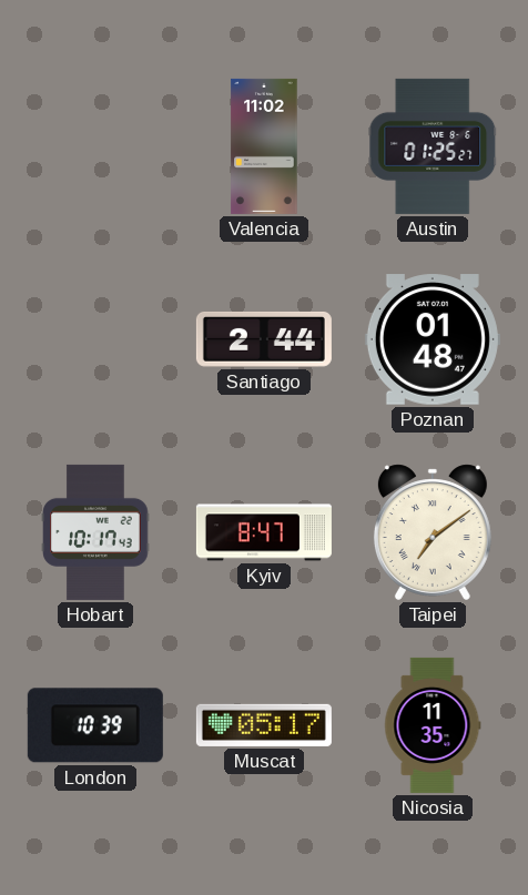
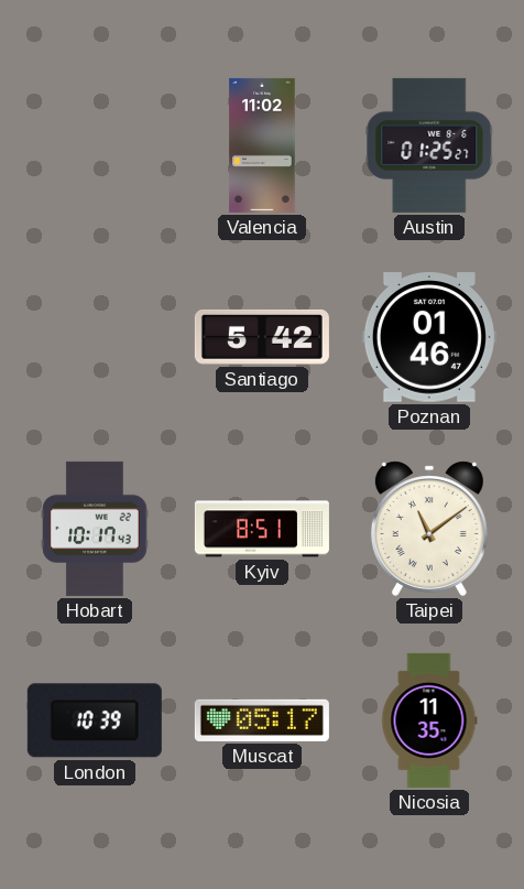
Santiago: 2:44 -> 5:42 (262, 337)
Poznan: 01:48 -> 01:46 (429, 337)
Kyiv: 8:47 -> 8:51 (262, 529)
Taipei: 7:09 -> 11:09 (429, 529)
